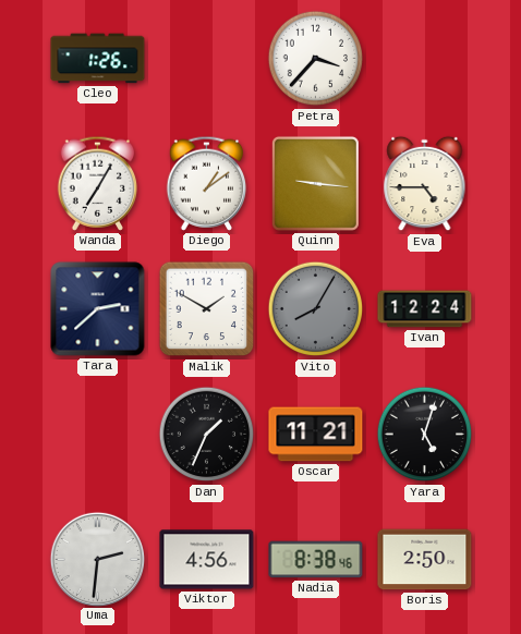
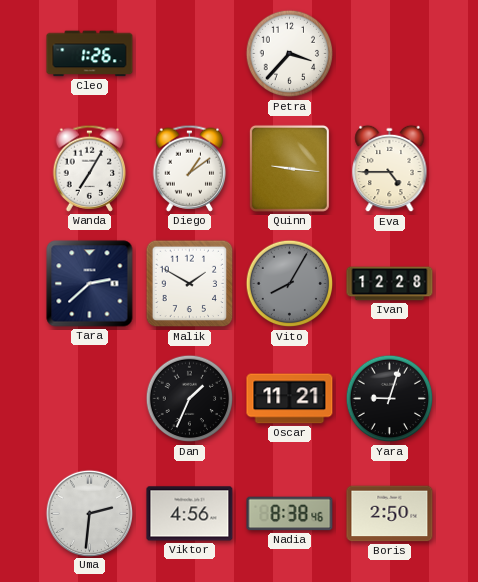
Ivan: 12:24 -> 12:28 (390, 284)
Yara: 5:03 -> 9:03 (390, 399)
